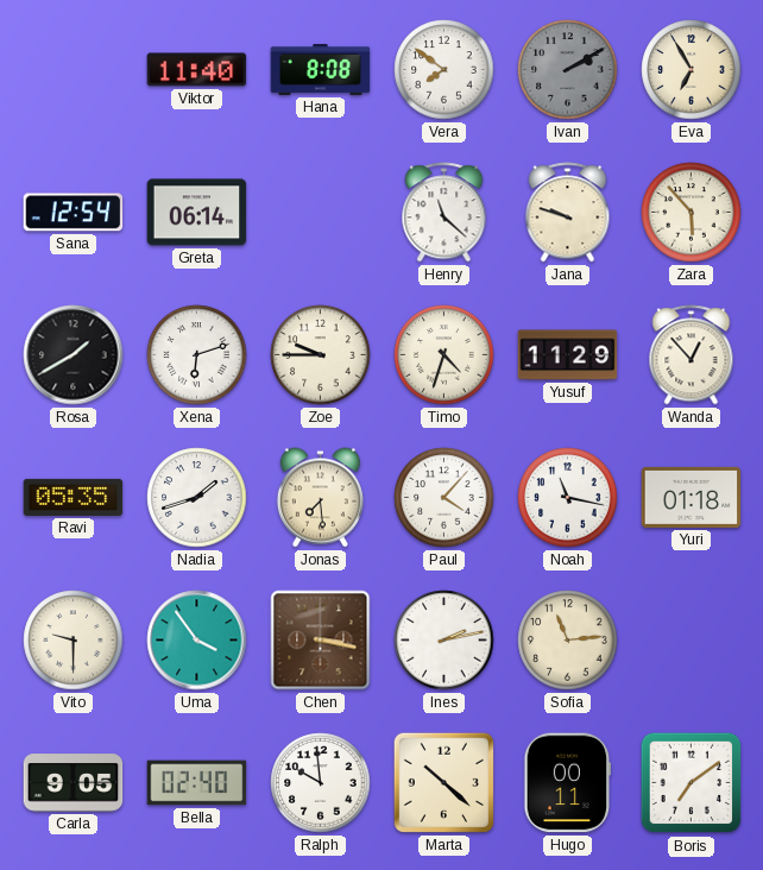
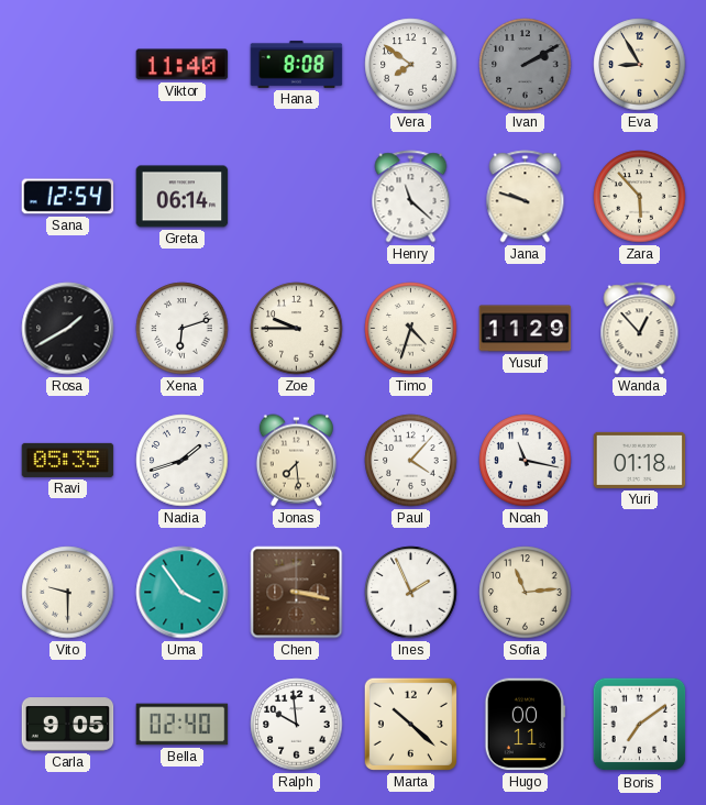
Eva: 6:55 -> 8:55 (640, 65)
Ines: 2:13 -> 1:56 (411, 593)
